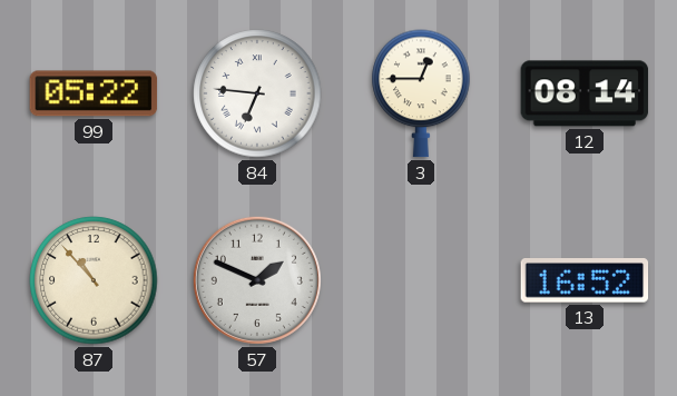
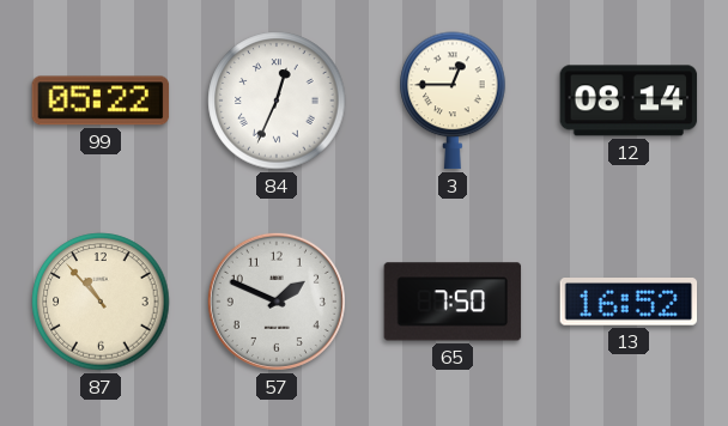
84: 6:46 -> 12:34 (277, 101)
65: none -> 7:50 (453, 302)
